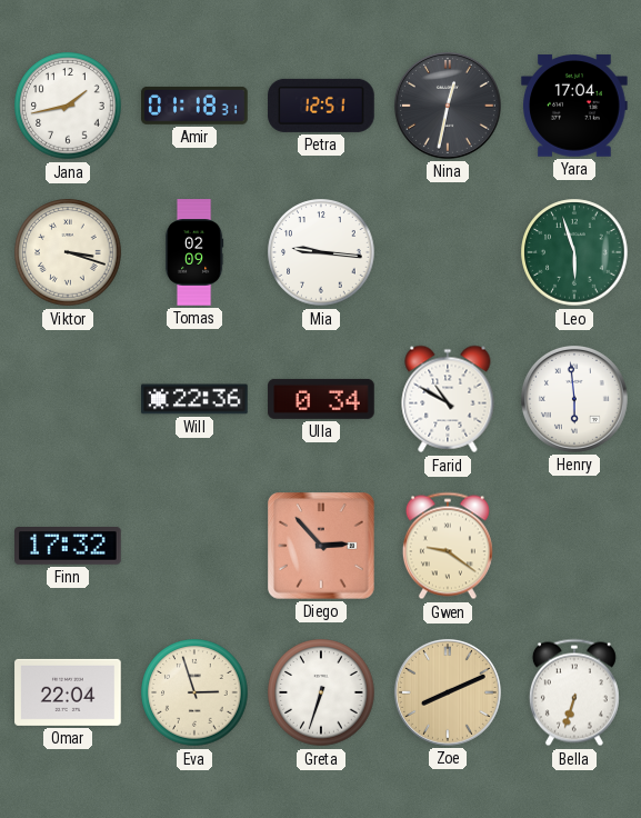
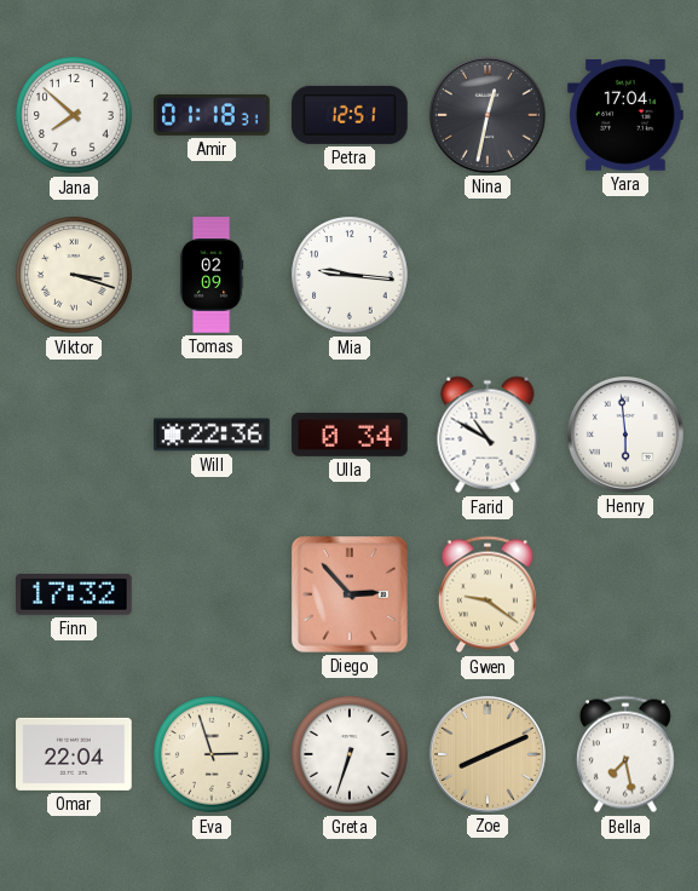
Jana: 1:43 -> 7:52 (74, 115)
Leo: 5:57 -> none (574, 252)
Bella: 6:33 -> 7:28 (625, 754)
